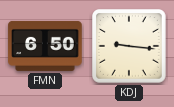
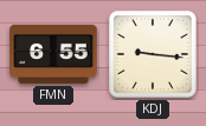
FMN: 6:50 -> 6:55 (53, 54)
